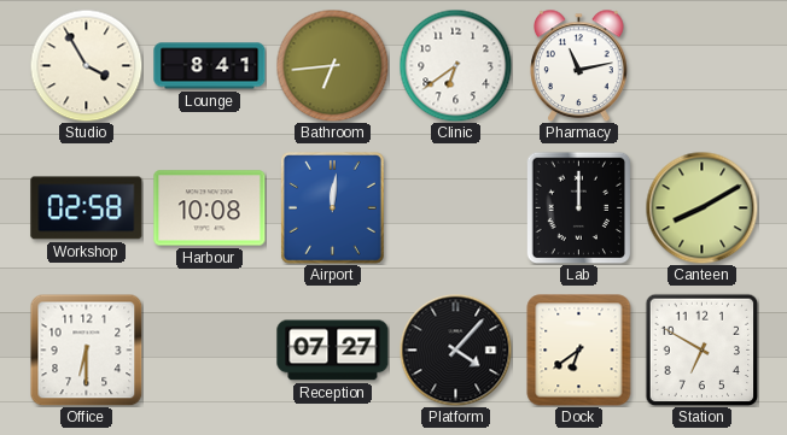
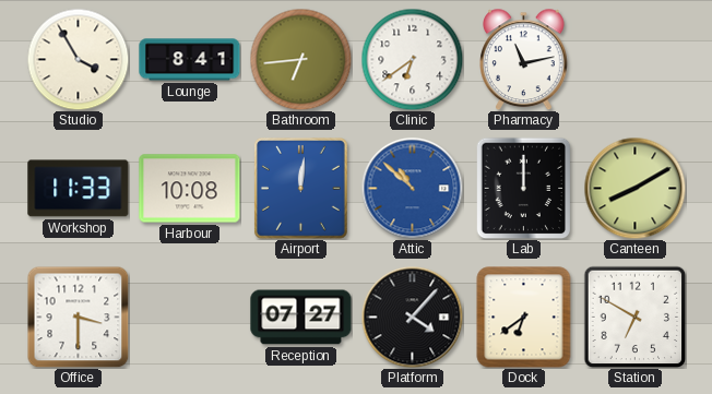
Workshop: 02:58 -> 11:33 (79, 189)
Attic: none -> 10:52 (412, 188)
Office: 6:30 -> 3:30 (78, 317)
